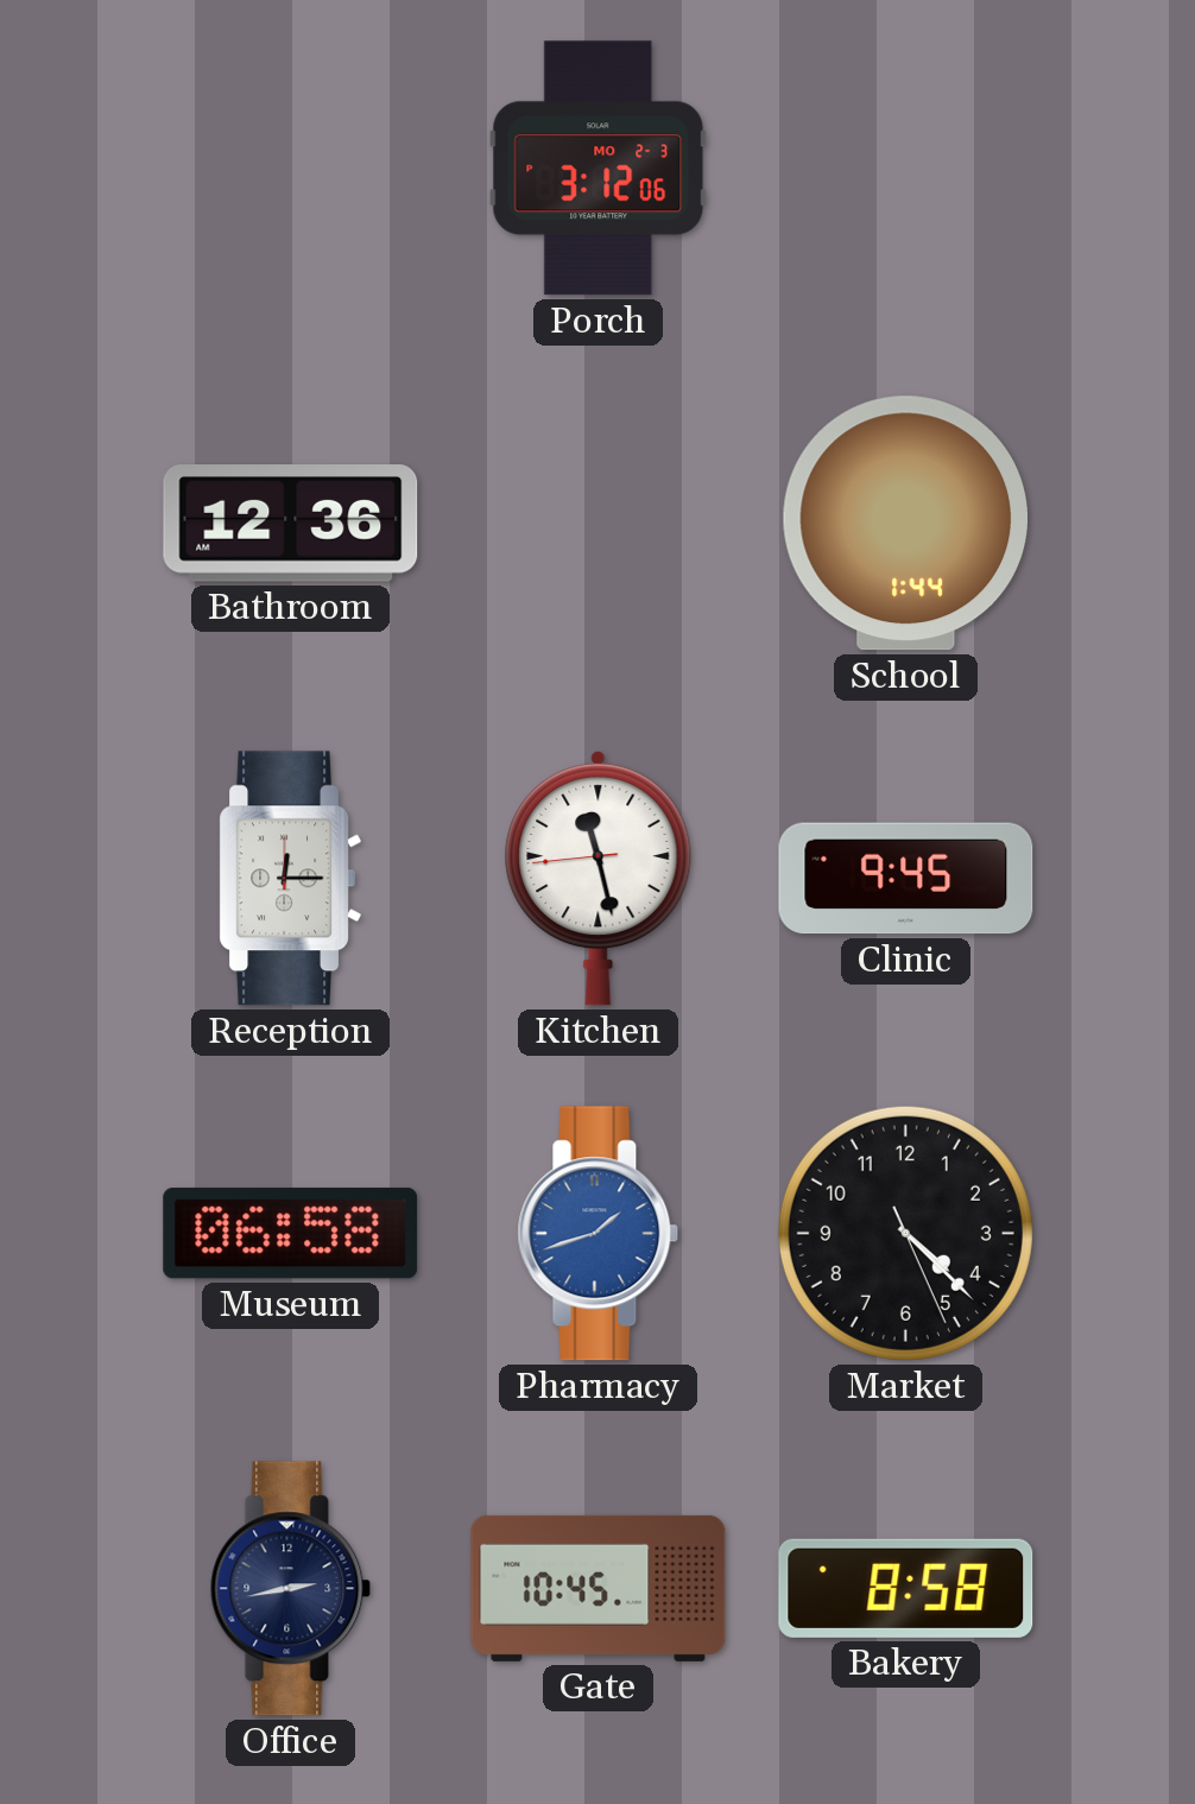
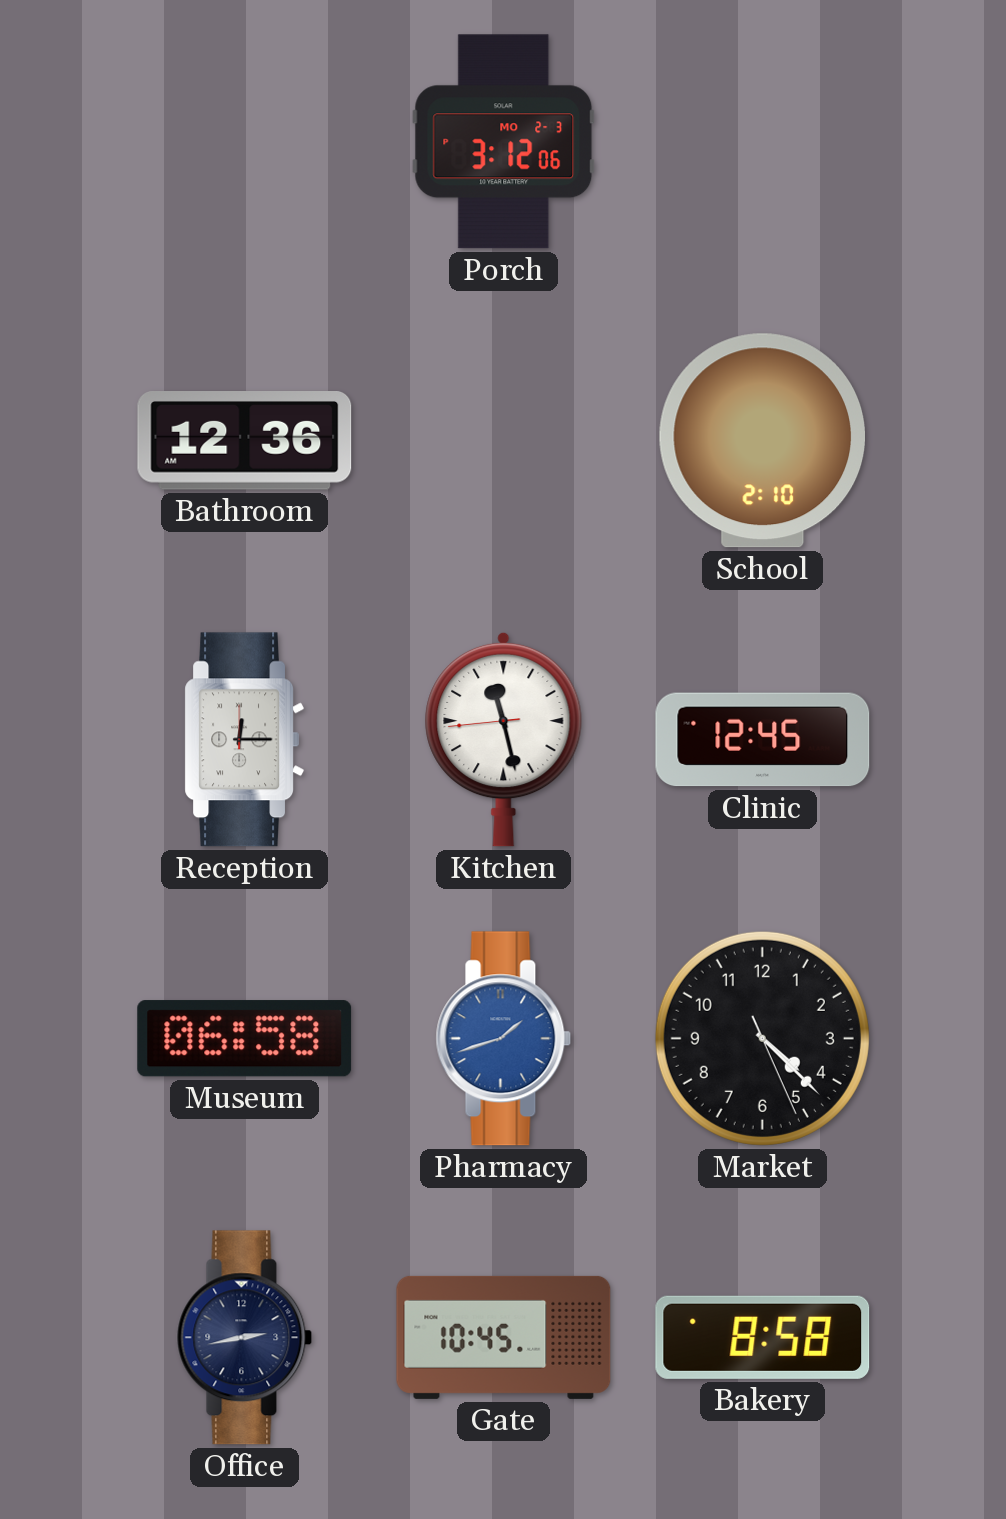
School: 1:44 -> 2:10 (762, 441)
Clinic: 9:45 -> 12:45 (763, 740)
